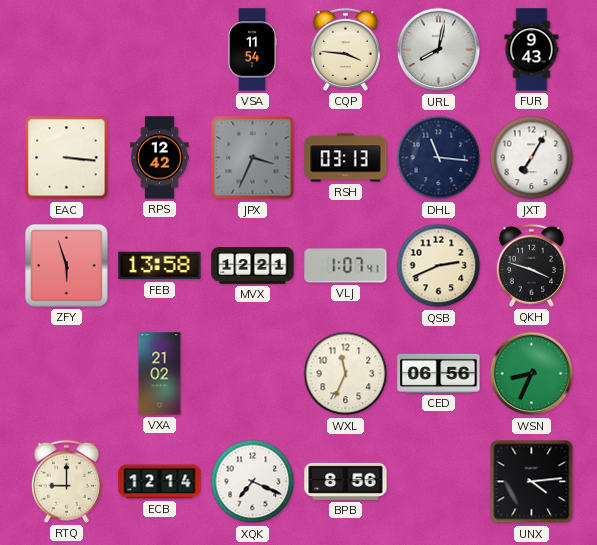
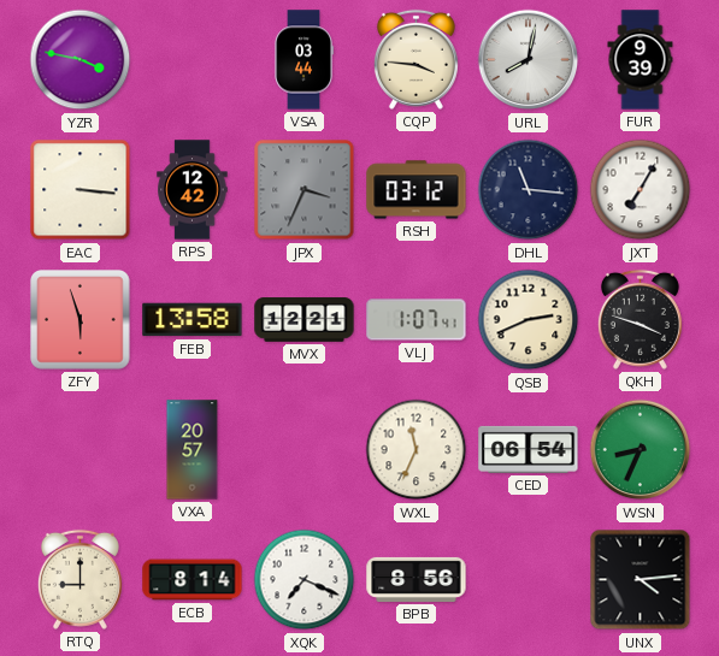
YZR: none -> 3:47 (81, 60)
VSA: 11:54 -> 03:44 (303, 60)
FUR: 9:43 -> 9:39 (641, 60)
RSH: 03:13 -> 03:12 (417, 190)
VXA: 21:02 -> 20:57 (193, 450)
CED: 06:56 -> 06:54 (529, 449)
ECB: 12:14 -> 8:14 (193, 580)
